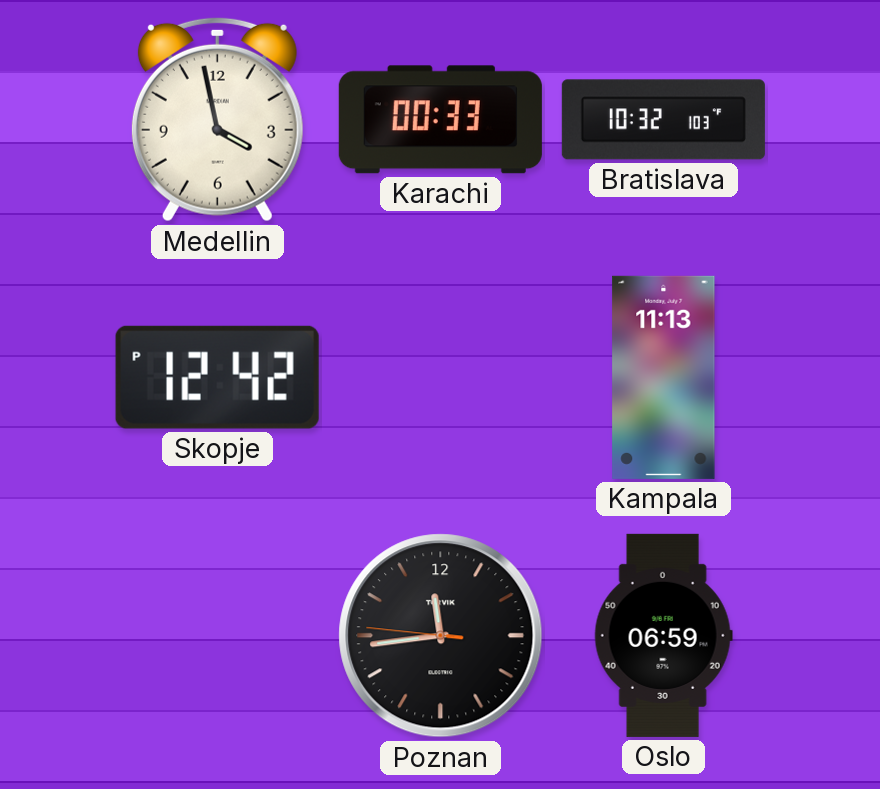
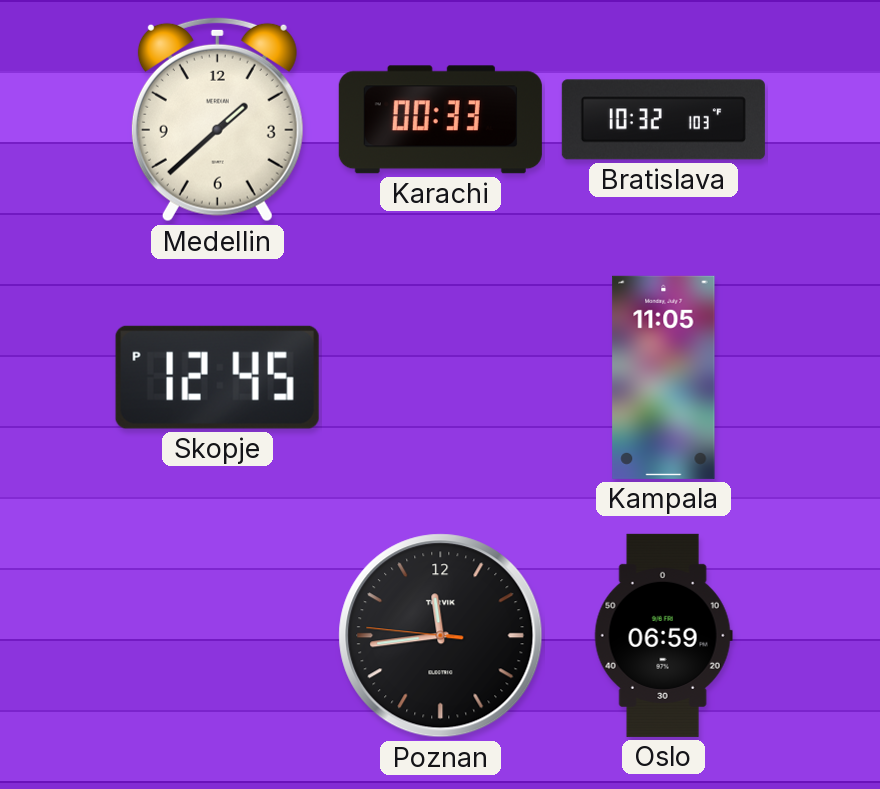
Medellin: 3:58 -> 1:38 (217, 119)
Skopje: 12:42 -> 12:45 (217, 377)
Kampala: 11:13 -> 11:05 (664, 377)
